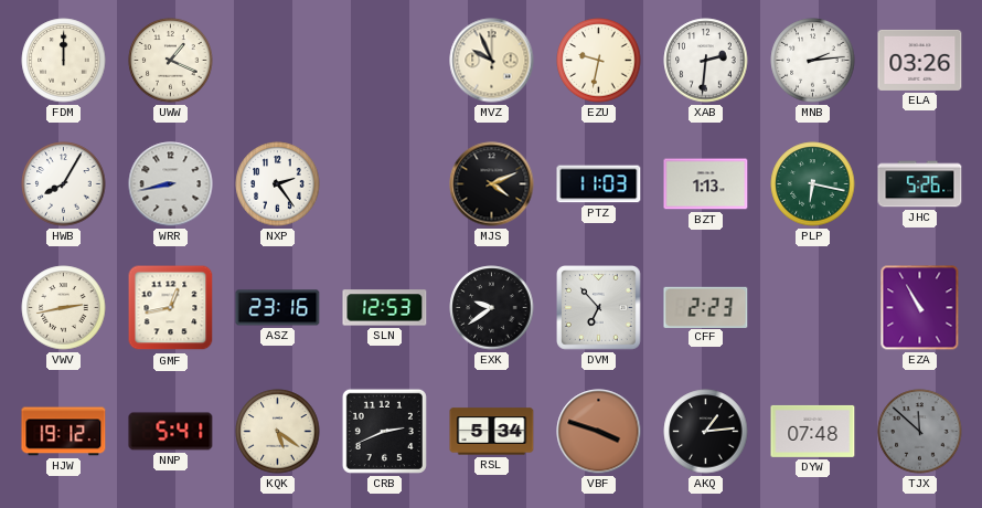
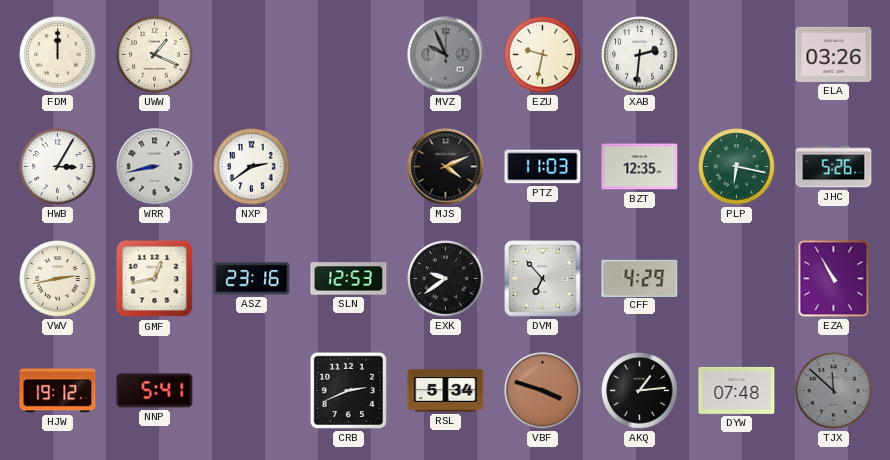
MVZ dial: cream -> grey (446, 55)
MNB: 2:14 -> none (813, 61)
HWB: 8:05 -> 3:05 (58, 167)
NXP: 2:24 -> 2:39 (252, 167)
BZT: 1:13 -> 12:35 (640, 167)
CFF: 2:23 -> 4:29 (640, 278)
KQK: 5:21 -> none (278, 432)
